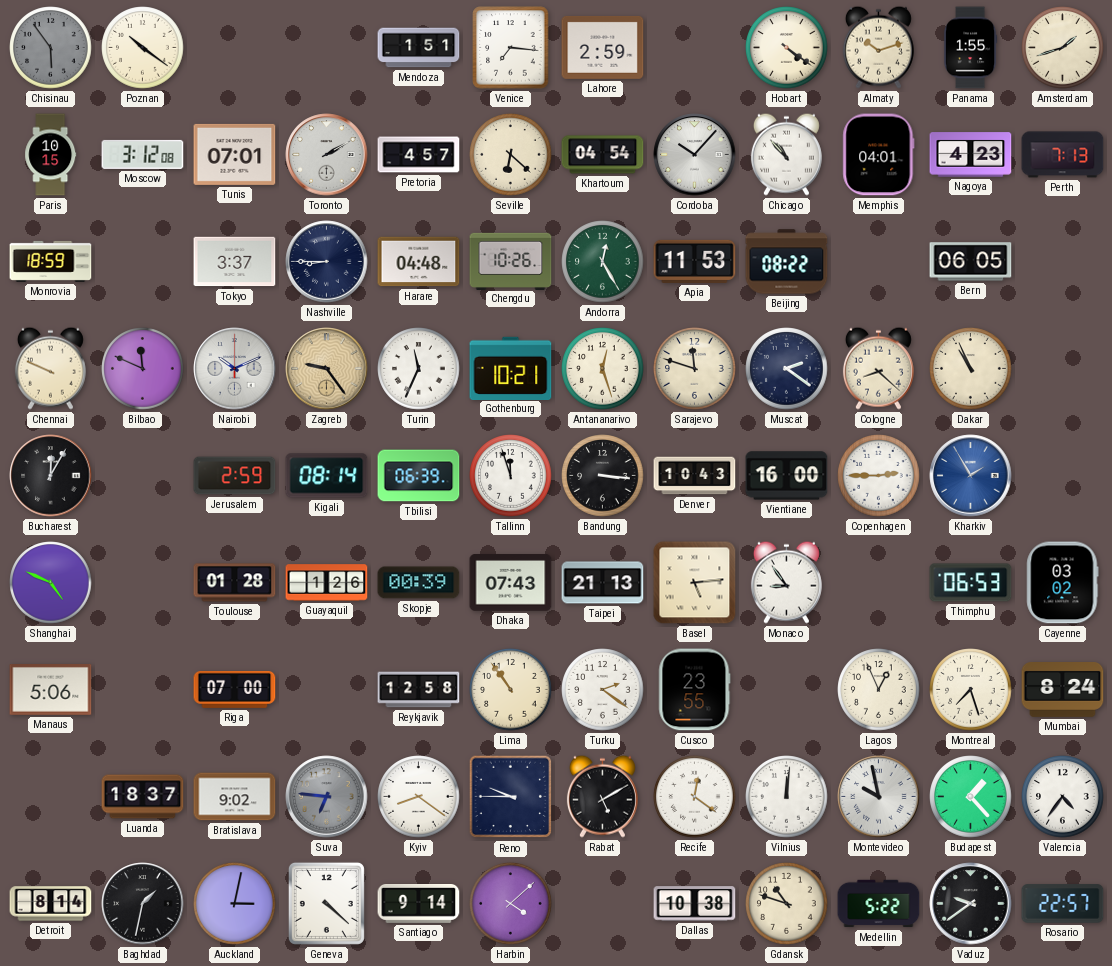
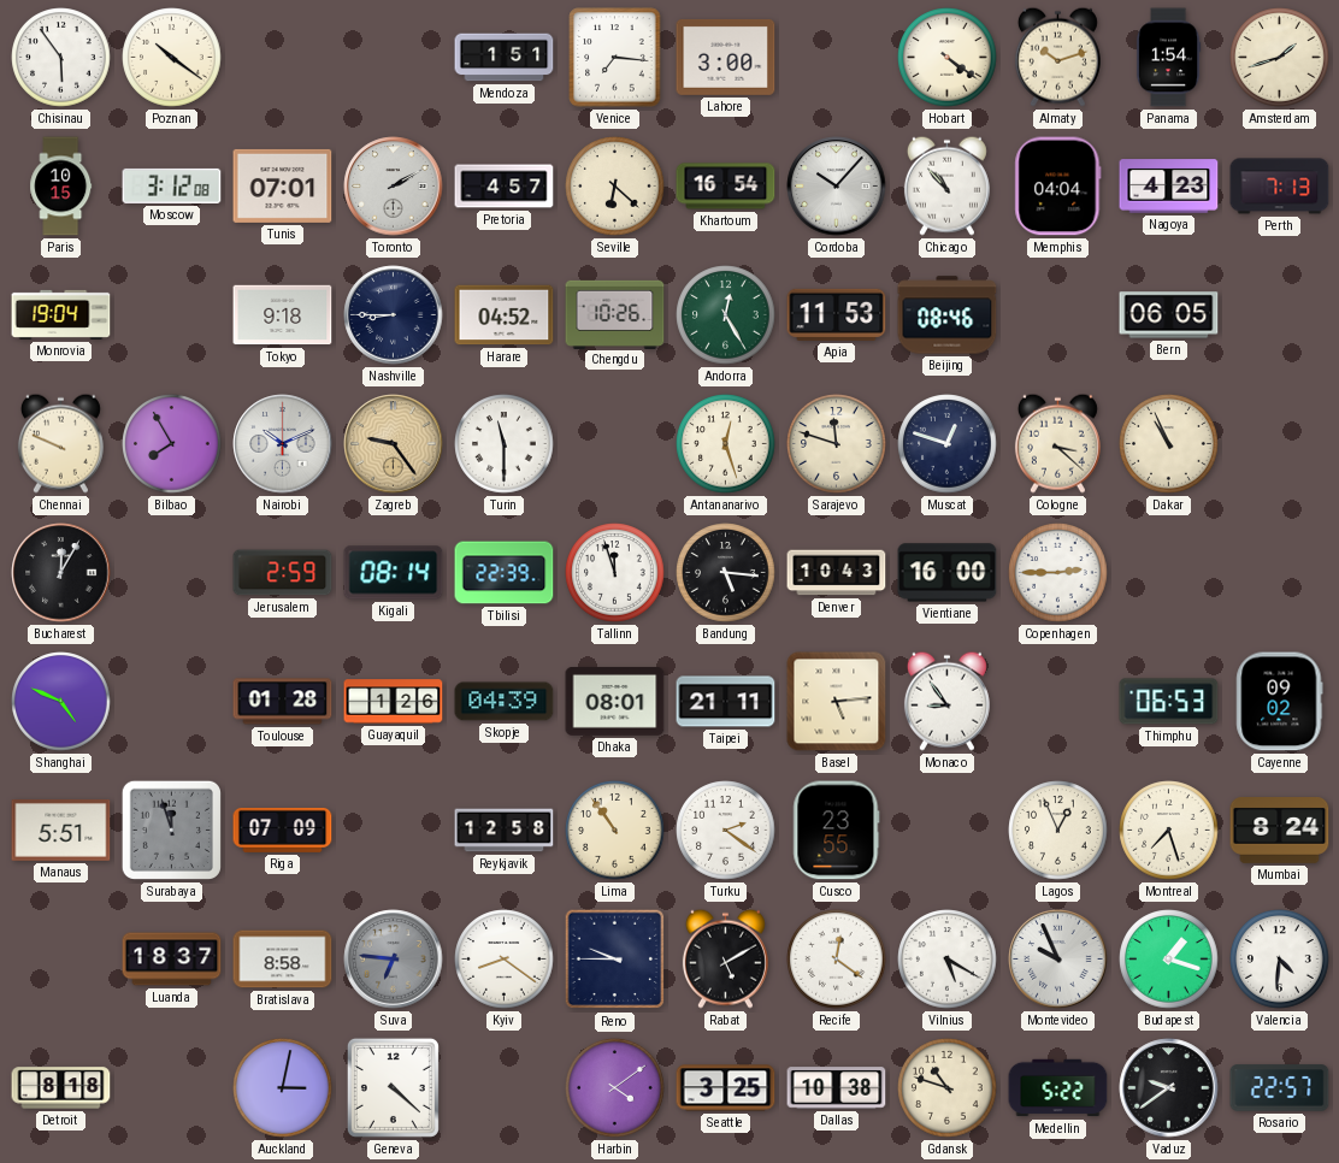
Chisinau dial: grey -> white (61, 58)
Lahore: 2:59 -> 3:00 (726, 57)
Panama: 1:55 -> 1:54 (1168, 58)
Khartoum: 04:54 -> 16:54 (726, 187)
Memphis: 04:01 -> 04:04 (1058, 187)
Monrovia: 18:59 -> 19:04 (61, 314)
Tokyo: 3:37 -> 9:18 (283, 315)
Harare: 04:48 -> 04:52 (505, 315)
Beijing: 08:22 -> 08:46 (948, 315)
Bilbao: 11:49 -> 7:55 (172, 444)
Turin: 11:34 -> 11:30 (505, 444)
Gothenburg: 10:21 -> none (511, 368)
Muscat: 2:21 -> 12:48 (948, 444)
Cologne: 8:22 -> 3:22 (1057, 443)
Tbilisi: 06:39 -> 22:39 (505, 573)
Bandung: 3:16 -> 5:16 (726, 573)
Kharkiv: 1:55 -> none (971, 476)
Skopje: 00:39 -> 04:39 (505, 702)
Dhaka: 07:43 -> 08:01 (615, 702)
Taipei: 21:13 -> 21:11 (726, 702)
Cayenne: 03:02 -> 09:02 (1280, 702)
Manaus: 5:06 -> 5:51 (61, 831)
Surabaya: none -> 11:57 (171, 830)
Riga: 07:00 -> 07:09 (283, 830)
Bratislava: 9:02 -> 8:58 (283, 960)
Vilnius: 12:01 -> 5:20 (948, 960)
Montevideo: 9:58 -> 9:56 (1058, 960)
Budapest: 1:23 -> 1:18 (1169, 960)
Valencia: 4:36 -> 4:31 (1280, 960)
Detroit: 8:14 -> 8:18 (61, 1088)
Baghdad: 1:32 -> none (143, 904)
Santiago: 9:14 -> none (419, 904)
Harbin: 4:08 -> 4:09 (615, 1088)
Seattle: none -> 3:25 (726, 1088)
